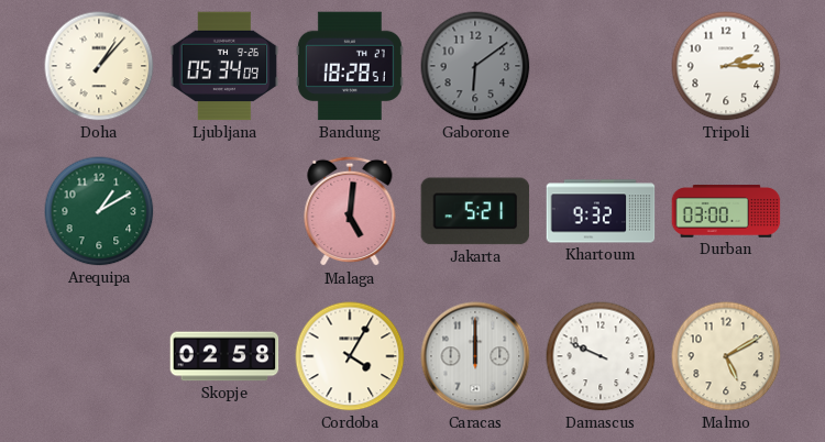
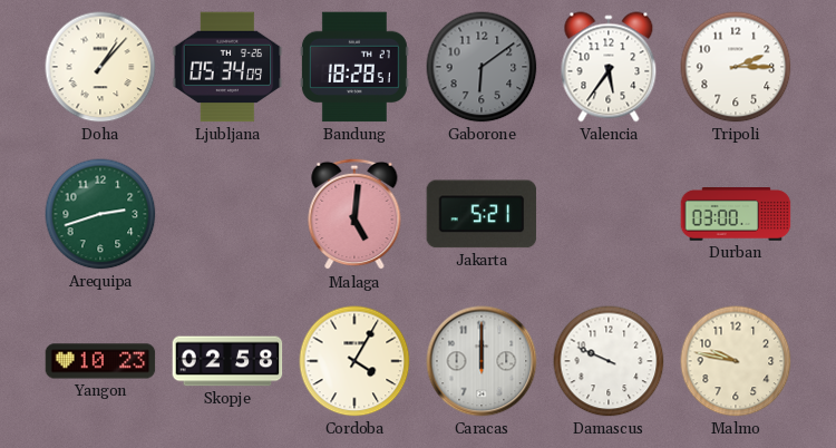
Valencia: none -> 5:36 (609, 67)
Arequipa: 1:10 -> 2:42 (100, 214)
Khartoum: 9:32 -> none (601, 211)
Yangon: none -> 10:23 (100, 361)
Malmo: 5:10 -> 9:47 (736, 361)
